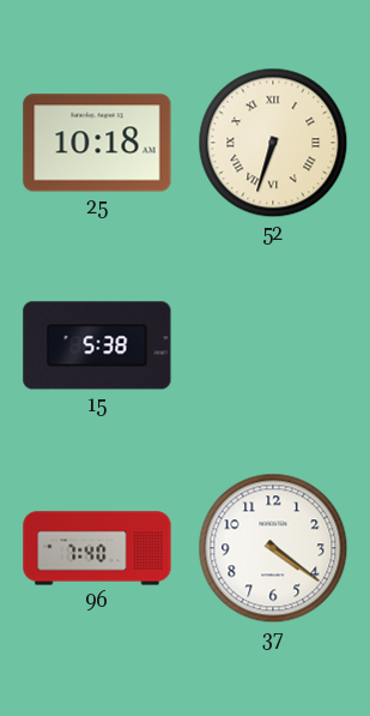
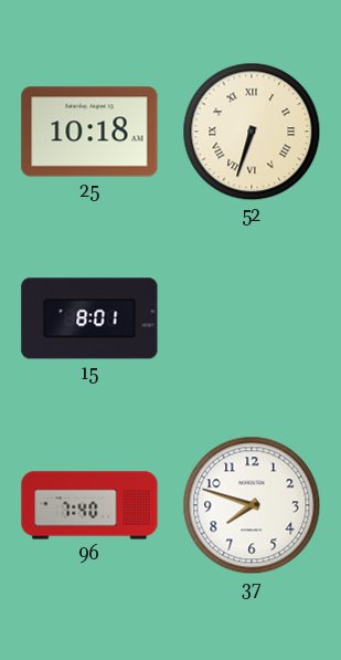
15: 5:38 -> 8:01 (89, 318)
37: 4:21 -> 7:48 (252, 505)
